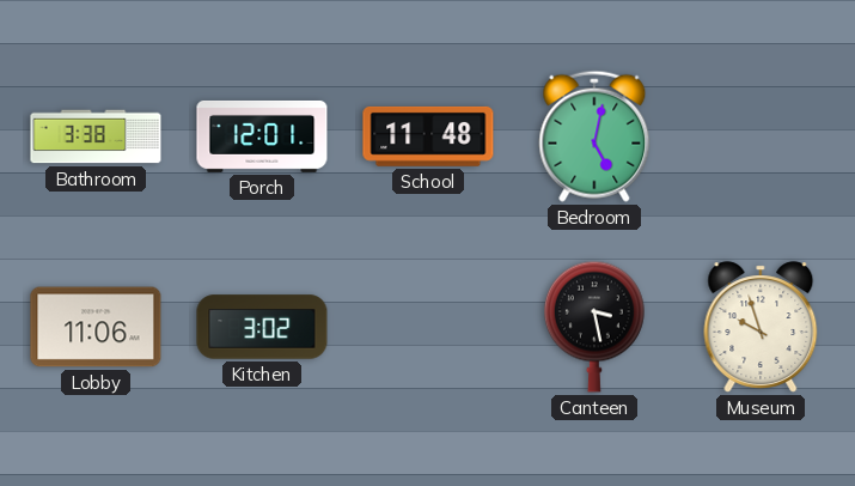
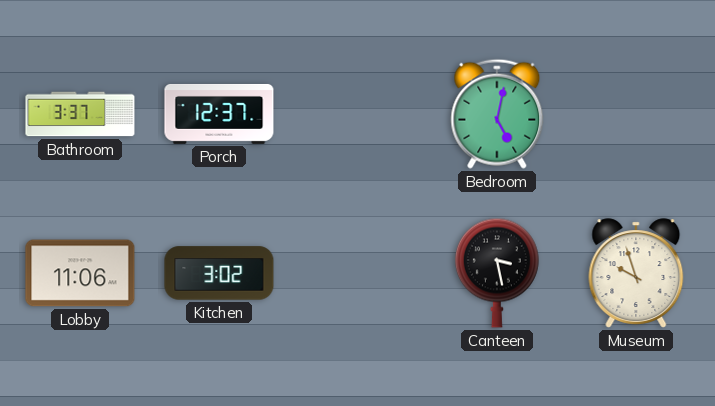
Bathroom: 3:38 -> 3:37 (80, 114)
Porch: 12:01 -> 12:37 (219, 114)
School: 11:48 -> none (428, 136)
